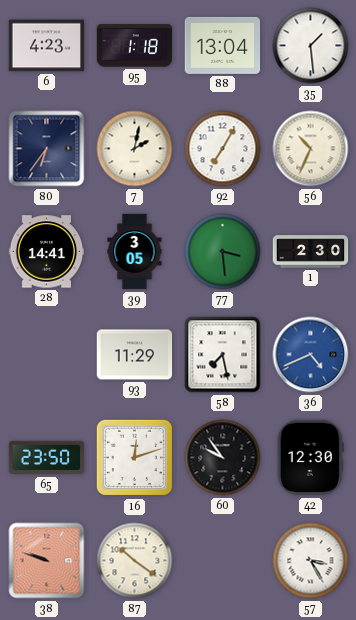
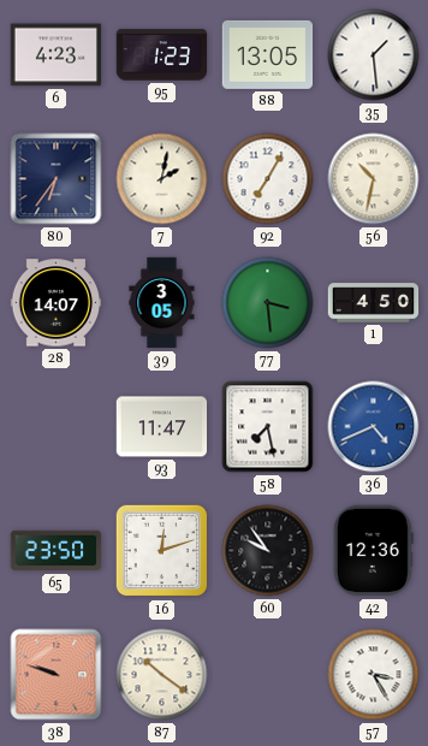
95: 1:18 -> 1:23 (162, 55)
88: 13:04 -> 13:05 (268, 54)
56: 10:34 -> 10:32 (374, 179)
28: 14:41 -> 14:07 (57, 303)
1: 2:30 -> 4:50 (374, 303)
93: 11:29 -> 11:47 (162, 427)
42: 12:30 -> 12:36 (373, 551)
